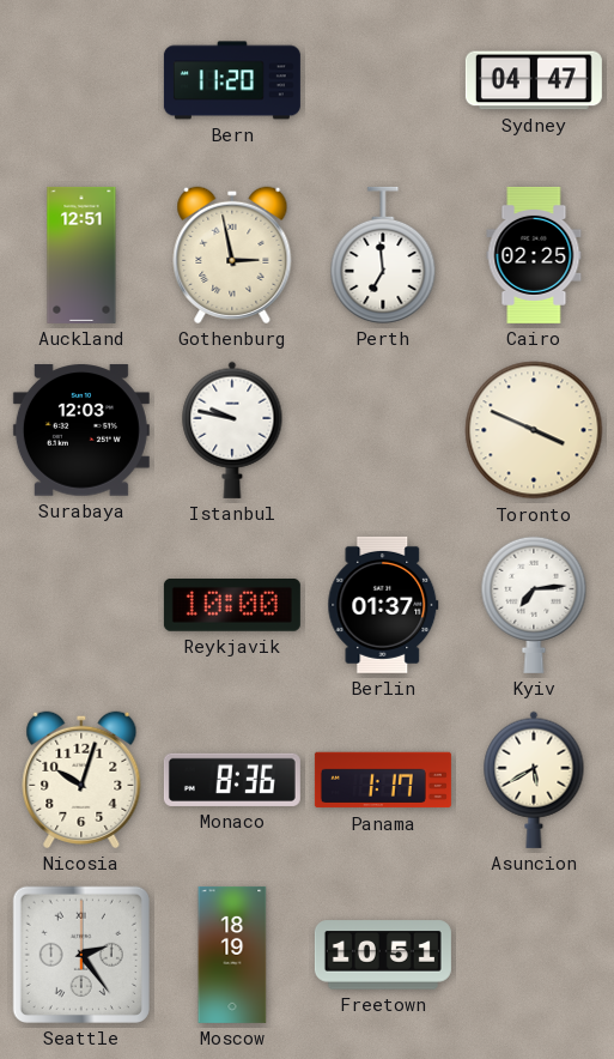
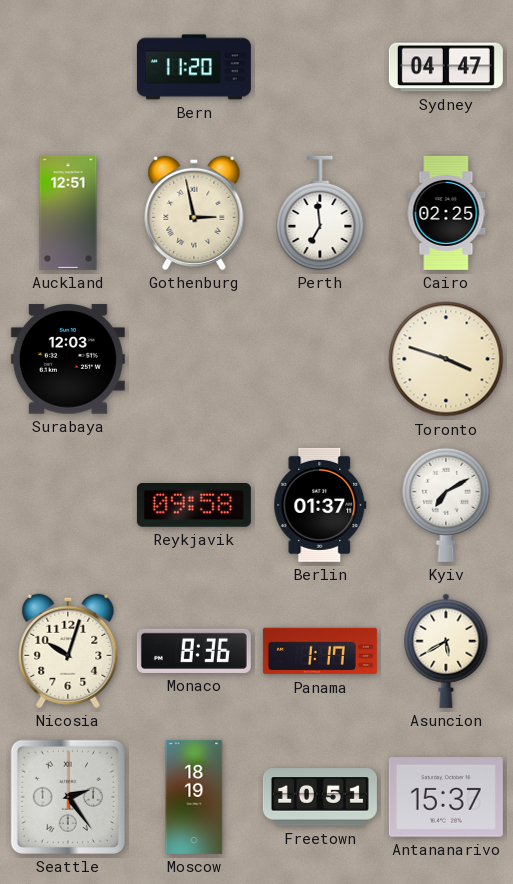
Istanbul: 9:47 -> none (232, 430)
Toronto: 3:49 -> 3:48 (446, 359)
Reykjavik: 10:00 -> 09:58 (194, 506)
Kyiv: 7:14 -> 7:10 (446, 505)
Antananarivo: none -> 15:37 (446, 797)
